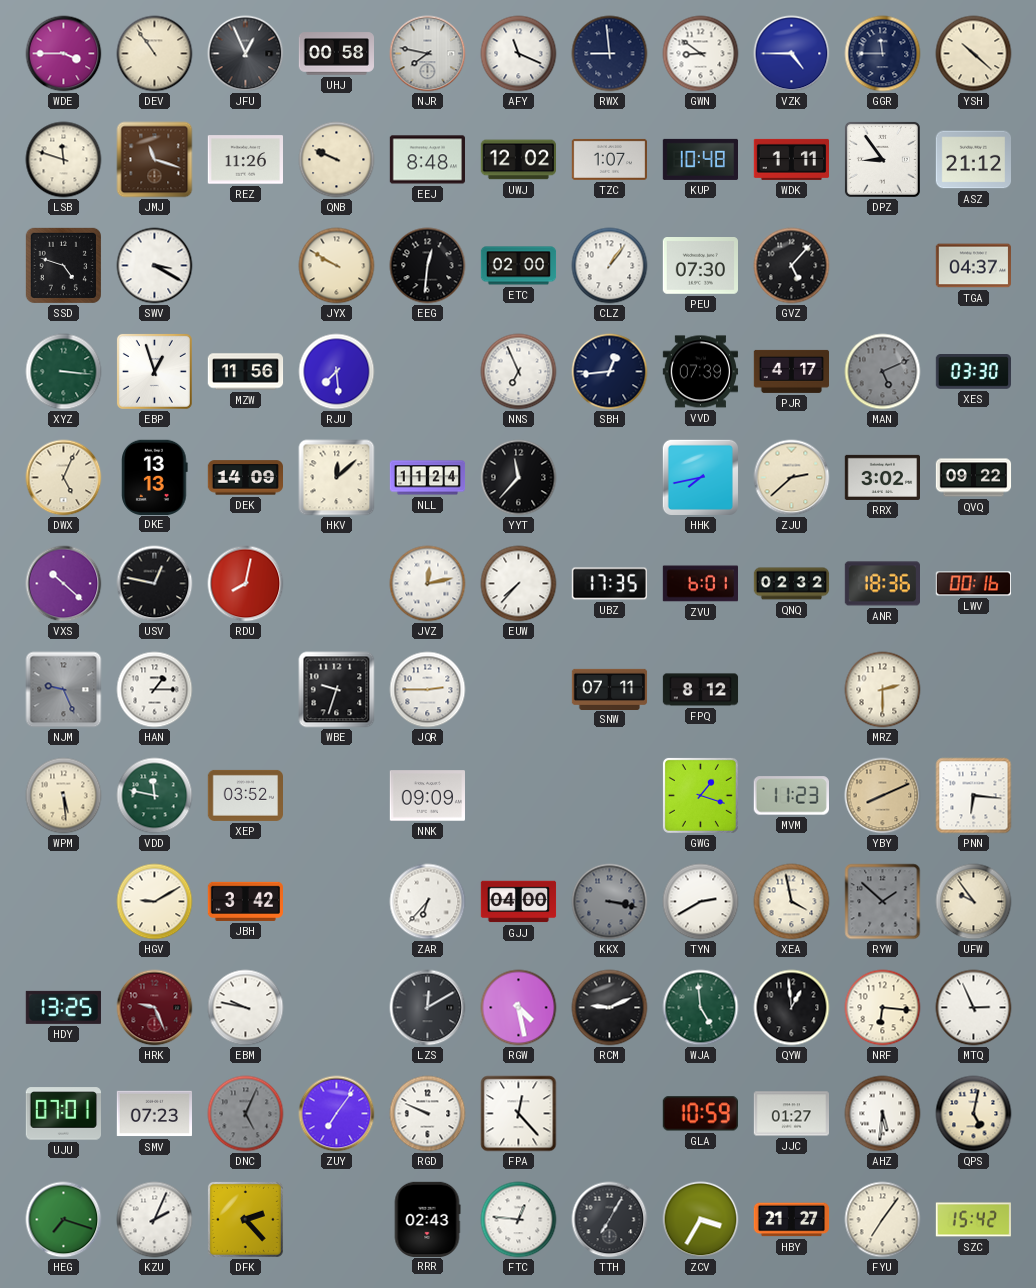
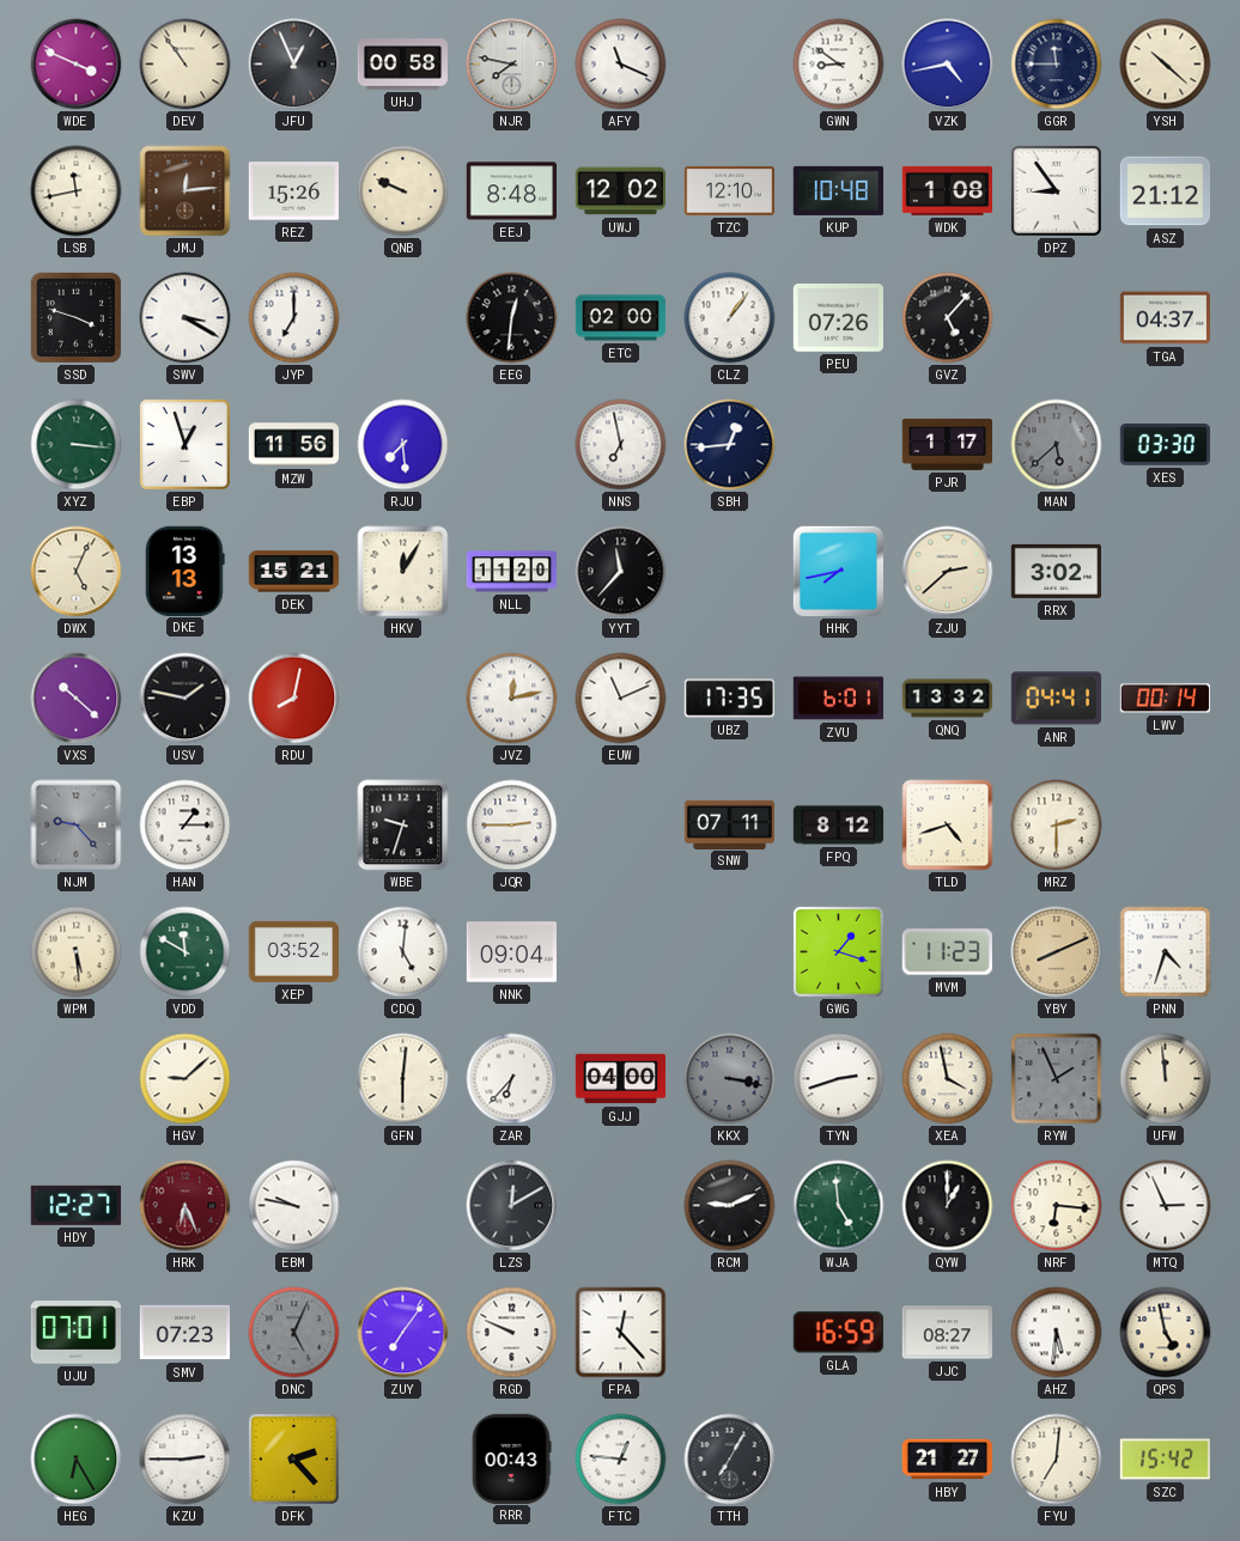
WDE: 3:45 -> 3:49 (77, 65)
RWX: 8:59 -> none (610, 54)
VZK: 4:45 -> 4:43 (948, 65)
LSB: 11:48 -> 11:43 (77, 191)
JMJ: 11:18 -> 12:14 (186, 191)
REZ: 11:26 -> 15:26 (293, 191)
TZC: 1:07 -> 12:10 (729, 190)
WDK: 1:11 -> 1:08 (947, 190)
SSD: 4:48 -> 3:48 (75, 317)
JYP: none -> 7:00 (294, 318)
JYX: 9:50 -> none (337, 266)
PEU: 07:30 -> 07:26 (838, 318)
NNS: 6:56 -> 6:58 (621, 445)
VVD: 07:39 -> none (700, 372)
PJR: 4:17 -> 1:17 (947, 444)
MAN: 5:11 -> 5:38 (1057, 445)
DEK: 14:09 -> 15:21 (293, 572)
HKV: 12:08 -> 12:05 (403, 572)
NLL: 11:24 -> 11:20 (512, 572)
QVQ: 09:22 -> none (974, 478)
USV: 12:47 -> 1:47 (186, 699)
EUW: 7:37 -> 11:11 (621, 699)
QNQ: 02:32 -> 13:32 (948, 699)
ANR: 18:36 -> 04:41 (1056, 699)
LWV: 00:16 -> 00:14 (1165, 699)
NJM: 9:26 -> 9:23 (77, 826)
TLD: none -> 4:42 (948, 826)
VDD: 11:47 -> 11:50 (186, 952)
CDQ: none -> 5:01 (403, 952)
NNK: 09:09 -> 09:04 (511, 952)
PNN: 6:16 -> 4:33 (1166, 952)
HGV: 9:10 -> 9:08 (186, 1079)
JBH: 3:42 -> none (245, 901)
GFN: none -> 6:01 (403, 1079)
TYN: 2:40 -> 2:42 (839, 1079)
RYW: 1:52 -> 1:56 (1057, 1079)
UFW: 9:54 -> 11:59 (1166, 1079)
HDY: 13:25 -> 12:27 (75, 1205)
HRK: 9:26 -> 6:26 (186, 1206)
RGW: 4:28 -> none (519, 1008)
QYW: 12:59 -> 1:00 (948, 1206)
GLA: 10:59 -> 16:59 (838, 1333)
JJC: 01:27 -> 08:27 (947, 1333)
QPS: 5:02 -> 4:58 (1166, 1333)
HEG: 7:18 -> 6:25 (77, 1460)
KZU: 2:04 -> 2:45 (186, 1460)
RRR: 02:43 -> 00:43 (511, 1458)
ZCV: 3:35 -> none (701, 1220)
FYU: 7:06 -> 7:01 (1057, 1460)
